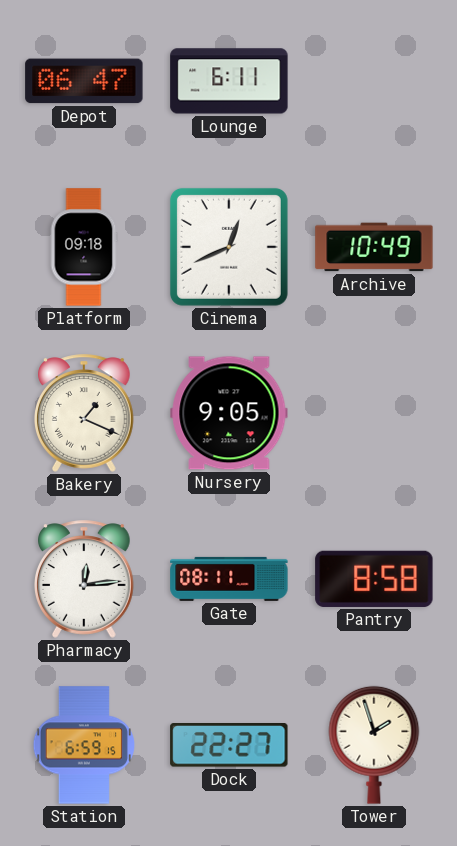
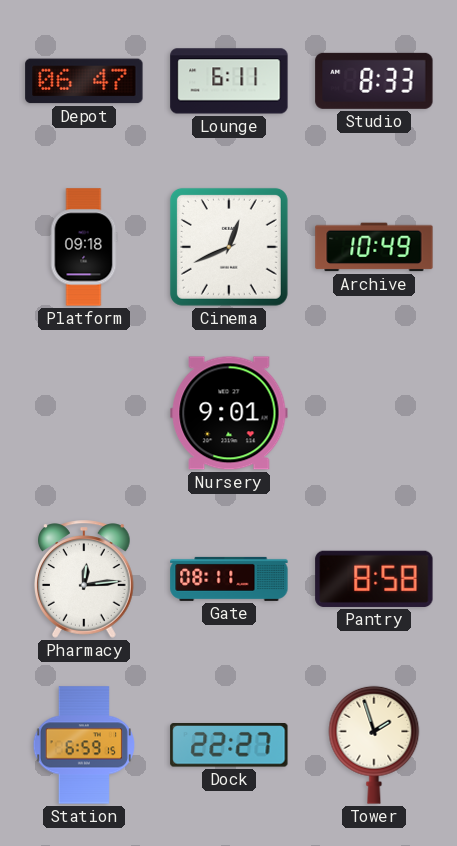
Studio: none -> 8:33 (374, 81)
Bakery: 1:19 -> none (85, 413)
Nursery: 9:05 -> 9:01 (229, 413)
